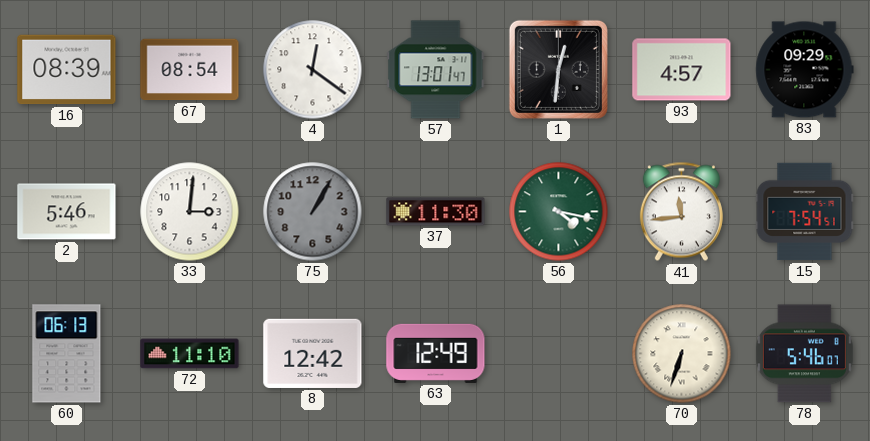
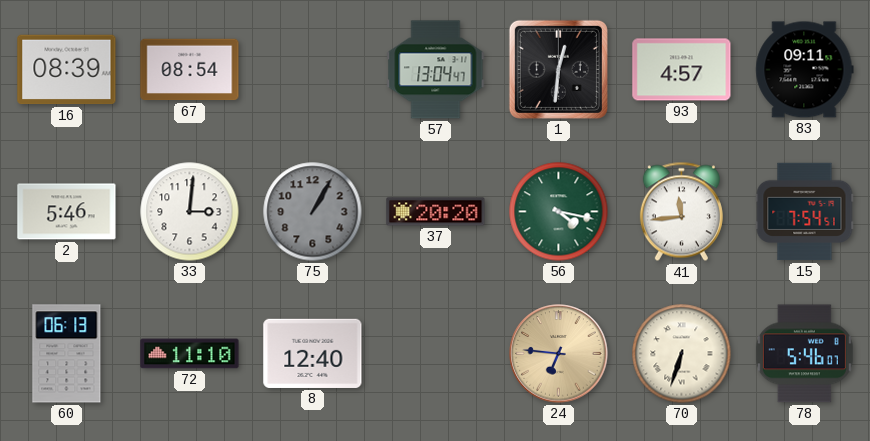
4: 12:21 -> none (313, 70)
57: 13:01 -> 13:04 (436, 70)
83: 09:29 -> 09:11 (805, 70)
37: 11:30 -> 20:20 (436, 212)
8: 12:42 -> 12:40 (313, 353)
63: 12:49 -> none (436, 353)
24: none -> 6:46 (559, 354)
